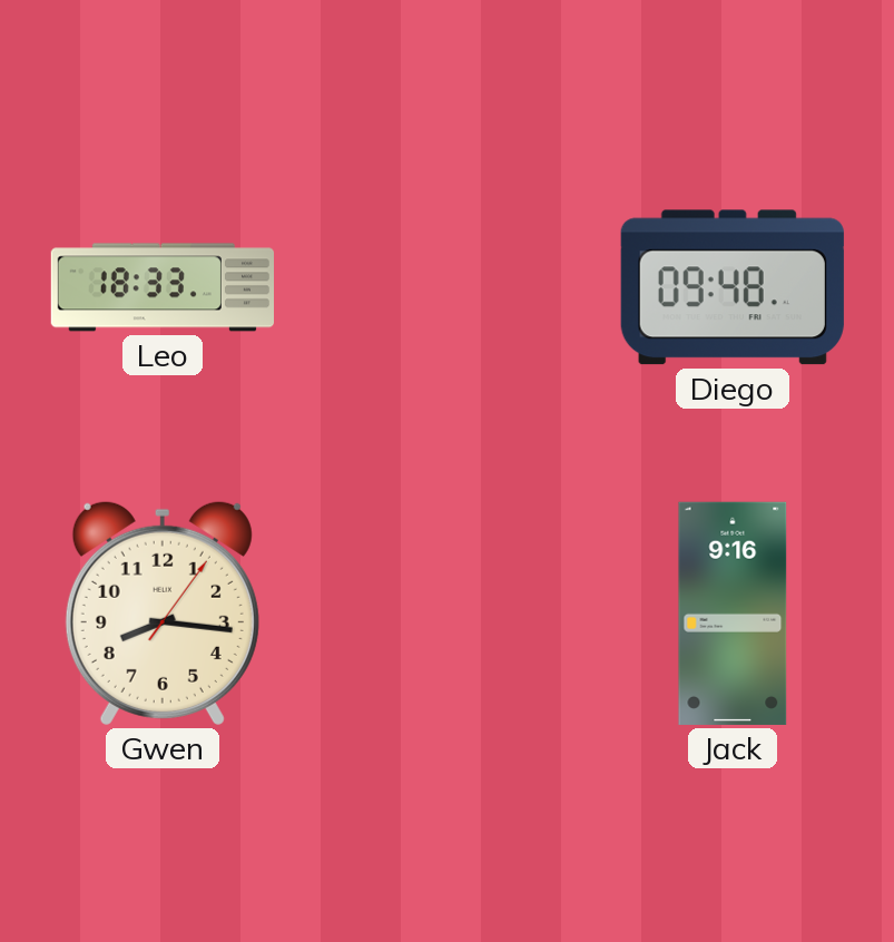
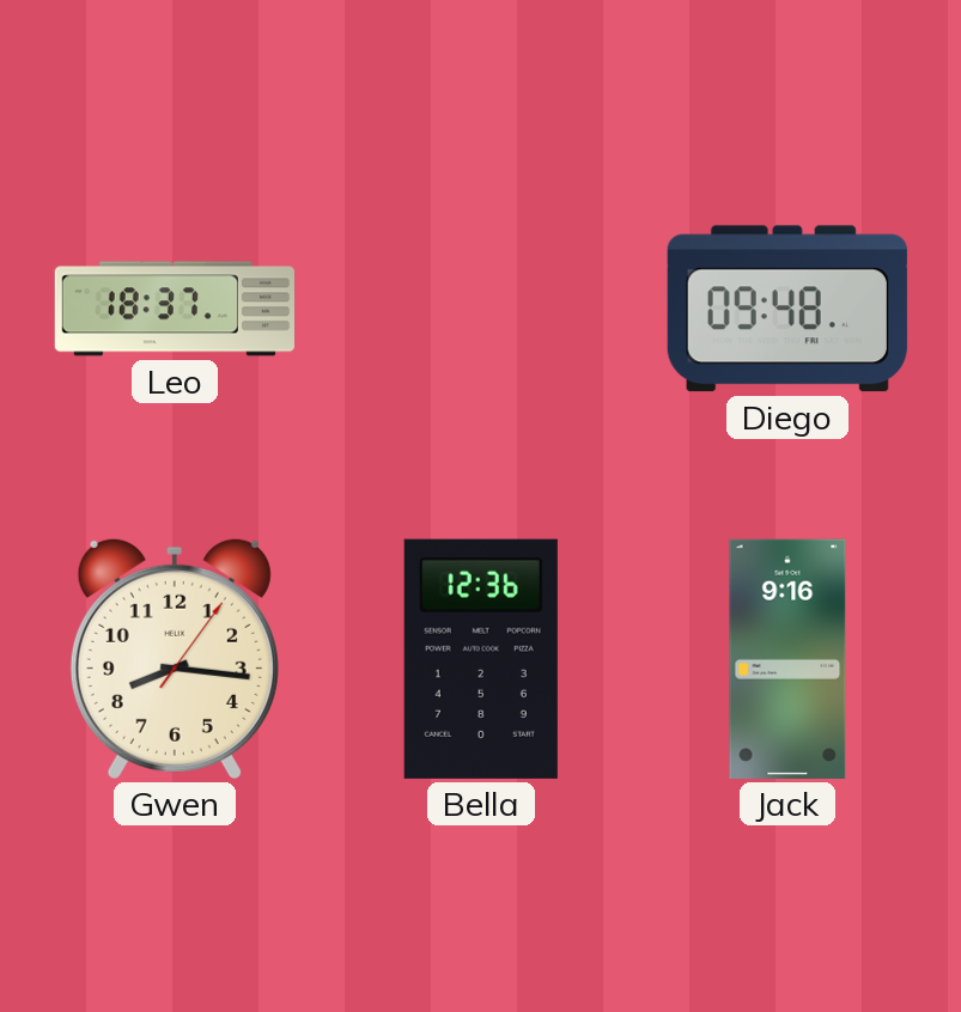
Leo: 18:33 -> 18:37 (174, 309)
Bella: none -> 12:36 (481, 659)
